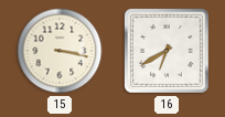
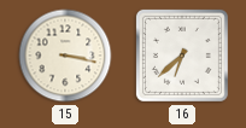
16: 6:40 -> 6:38 (182, 56)
